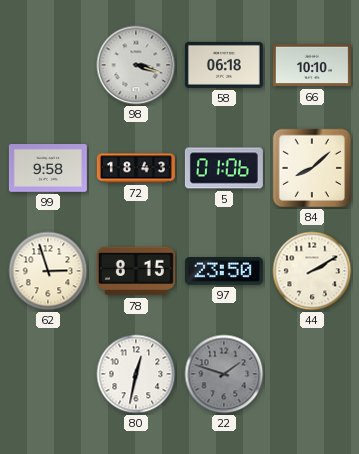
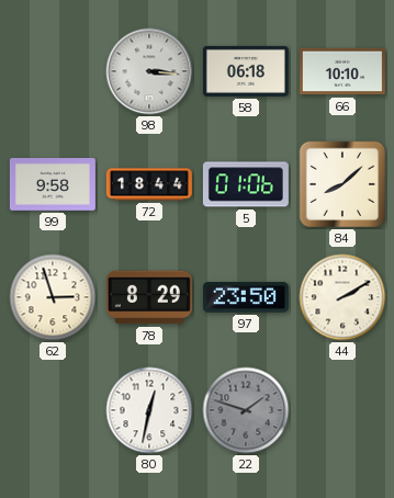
98: 3:18 -> 3:16 (149, 71)
72: 18:43 -> 18:44 (149, 184)
78: 8:15 -> 8:29 (149, 297)
